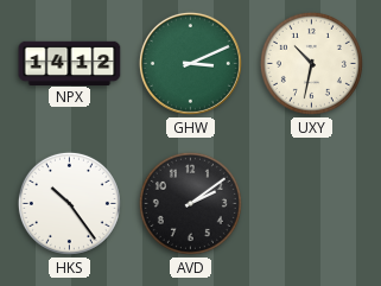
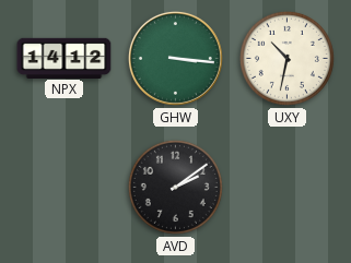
GHW: 3:11 -> 3:16 (175, 58)
HKS: 10:24 -> none (69, 203)
